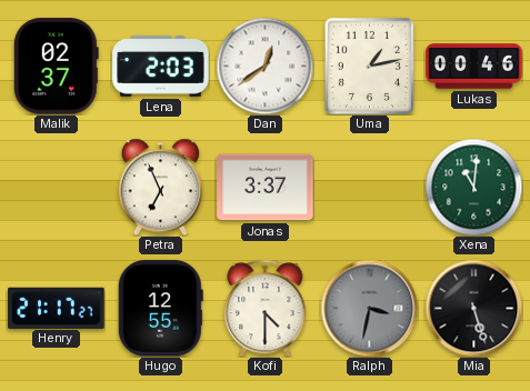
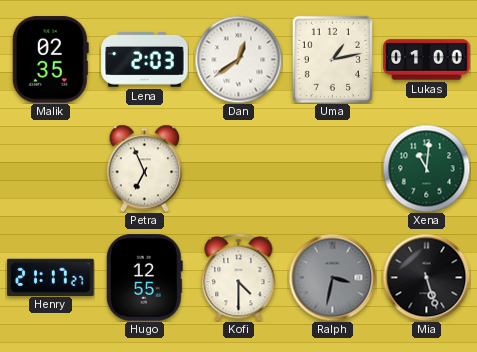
Malik: 02:37 -> 02:35 (50, 60)
Lukas: 00:46 -> 01:00 (427, 60)
Jonas: 3:37 -> none (266, 188)
